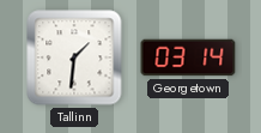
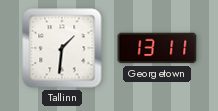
Georgetown: 03:14 -> 13:11 (157, 48)
